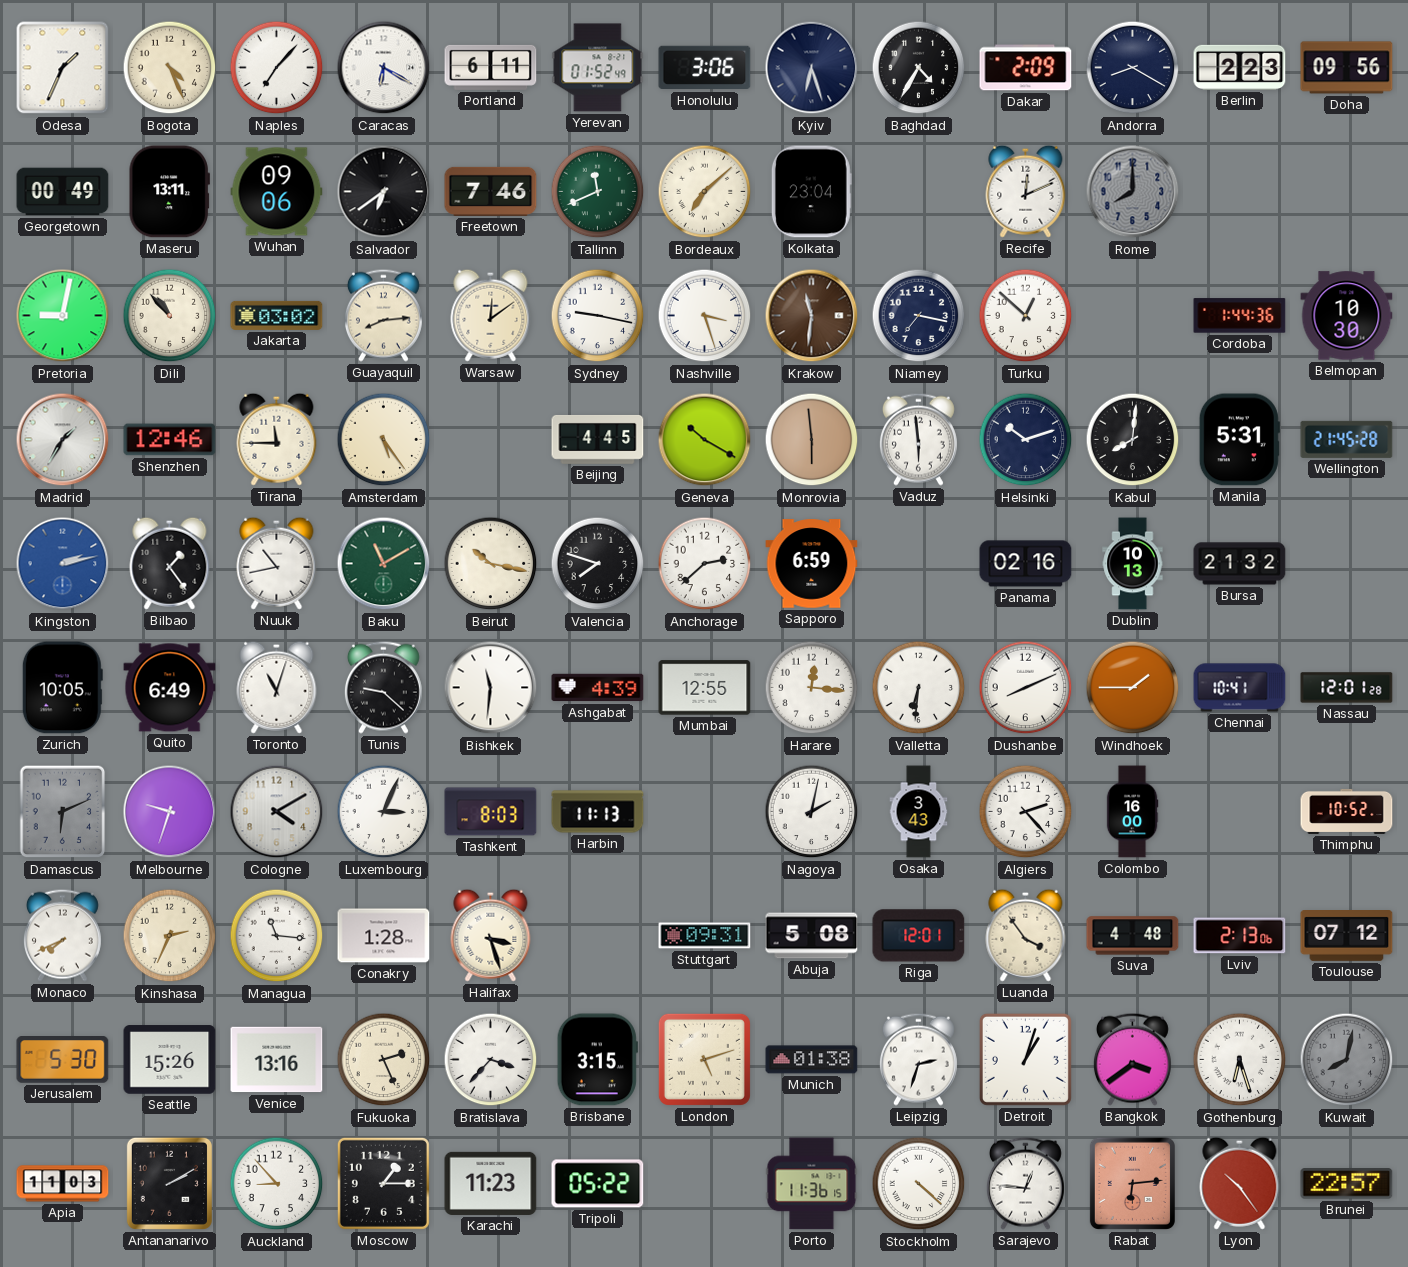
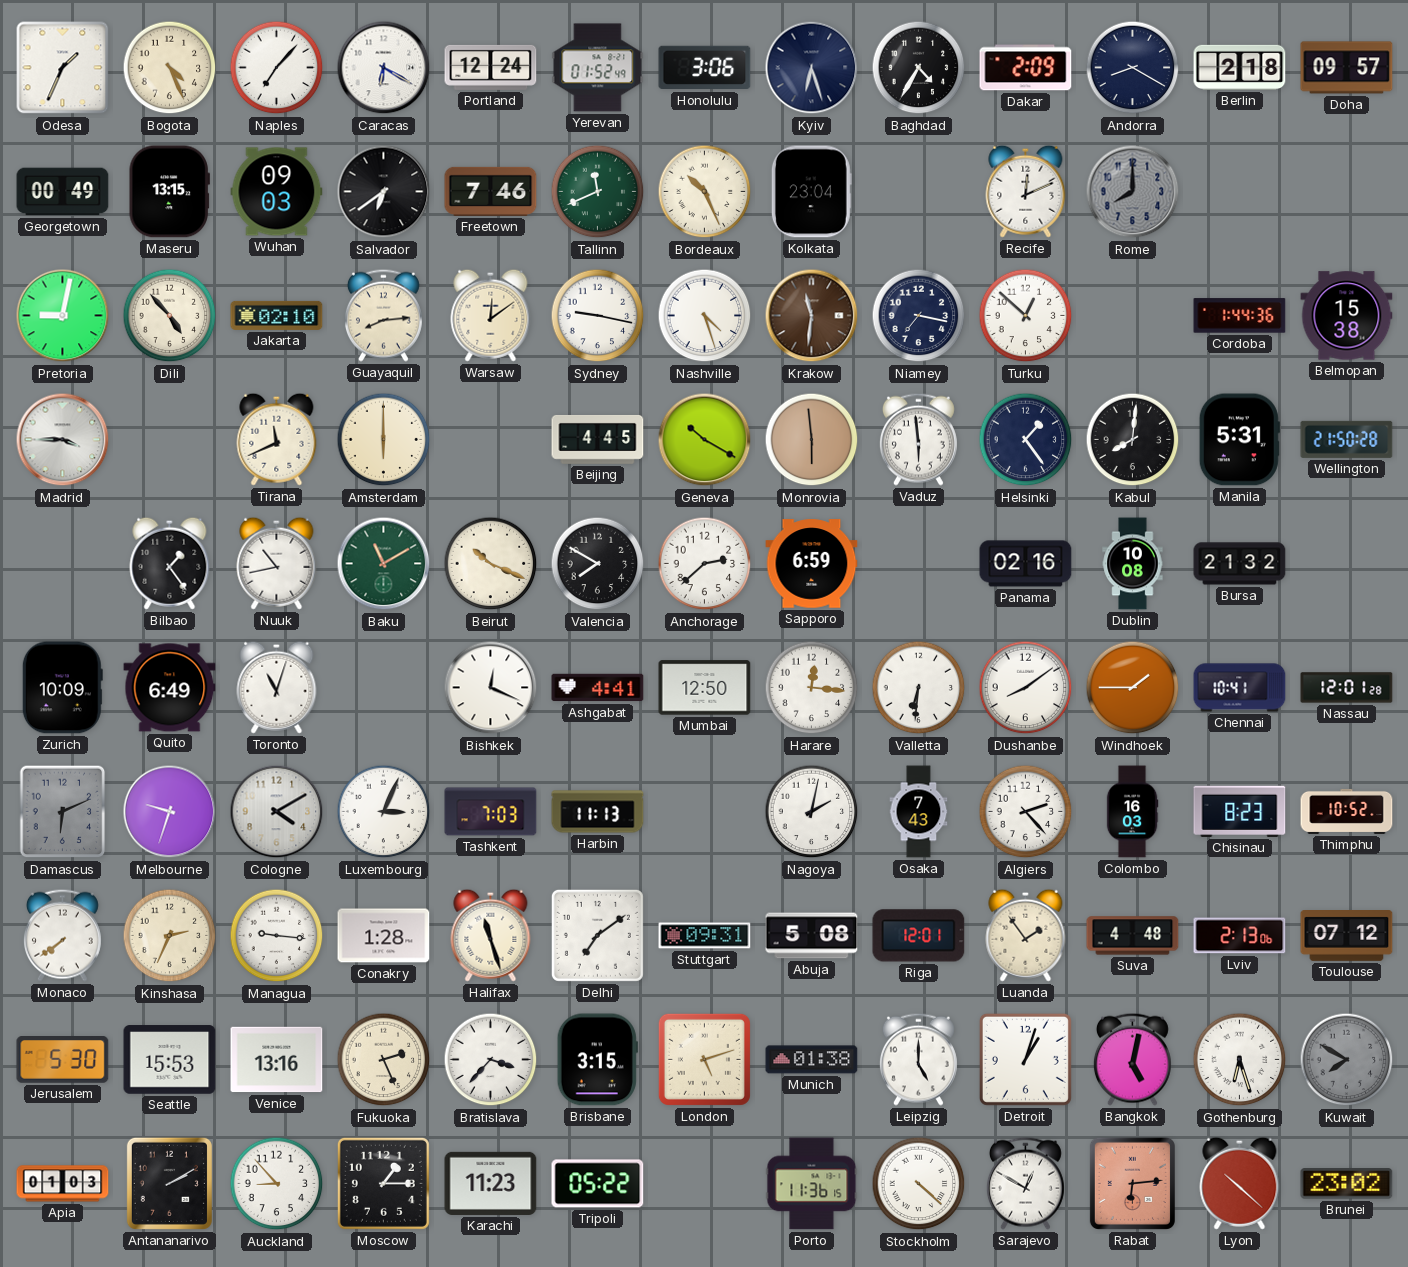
Portland: 6:11 -> 12:24 (491, 67)
Berlin: 2:23 -> 2:18 (1240, 67)
Doha: 09:56 -> 09:57 (1347, 68)
Maseru: 13:11 -> 13:15 (169, 192)
Wuhan: 09:06 -> 09:03 (277, 192)
Bordeaux: 7:08 -> 10:26 (705, 192)
Dili: 10:53 -> 4:53 (170, 316)
Jakarta: 03:02 -> 02:10 (277, 315)
Nashville: 3:27 -> 4:27 (705, 316)
Belmopan: 10:30 -> 15:38 (1347, 316)
Madrid: 1:35 -> 3:45 (63, 440)
Shenzhen: 12:46 -> none (170, 440)
Tirana: 11:45 -> 11:41 (277, 439)
Amsterdam: 5:24 -> 6:00 (384, 440)
Helsinki: 10:12 -> 1:24 (1026, 440)
Wellington: 21:45 -> 21:50 (1347, 439)
Kingston: 2:13 -> none (63, 564)
Beirut: 10:17 -> 10:19 (491, 564)
Valencia: 7:48 -> 7:50 (598, 564)
Dublin: 10:13 -> 10:08 (1133, 564)
Zurich: 10:05 -> 10:09 (62, 688)
Tunis: 9:22 -> none (383, 687)
Bishkek: 11:31 -> 12:19 (491, 688)
Ashgabat: 4:39 -> 4:41 (598, 688)
Mumbai: 12:55 -> 12:50 (705, 688)
Dushanbe: 8:11 -> 8:09 (1026, 688)
Tashkent: 8:03 -> 7:03 (491, 812)
Osaka: 3:43 -> 7:43 (919, 812)
Colombo: 16:00 -> 16:03 (1132, 812)
Chisinau: none -> 8:23 (1240, 811)
Monaco: 7:41 -> 7:39 (62, 935)
Managua: 11:16 -> 9:16 (277, 936)
Halifax: 3:27 -> 11:27 (491, 935)
Delhi: none -> 7:09 (597, 935)
Luanda: 3:54 -> 1:54 (1026, 935)
Seattle: 15:26 -> 15:53 (170, 1060)
Leipzig: 2:33 -> 5:00 (918, 1059)
Bangkok: 3:39 -> 5:02 (1132, 1059)
Kuwait: 8:02 -> 7:50 (1347, 1060)
Apia: 11:03 -> 01:03 (63, 1184)
Sarajevo: 12:46 -> 12:50 (1025, 1183)
Lyon: 10:24 -> 10:22 (1240, 1183)
Brunei: 22:57 -> 23:02 (1347, 1184)
